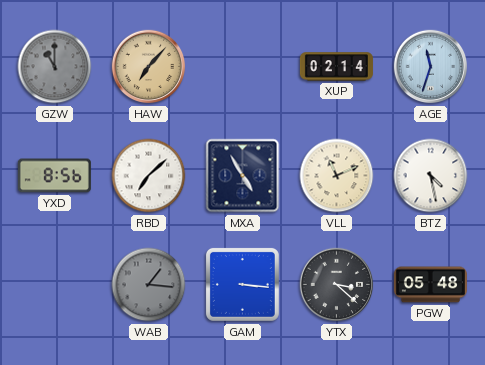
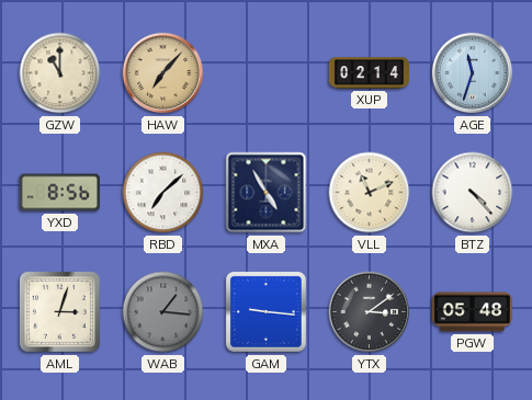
GZW dial: grey -> cream (60, 73)
BTZ: 4:28 -> 4:23 (473, 193)
AML: none -> 3:03 (59, 311)
GAM: 3:16 -> 9:16 (265, 311)
YTX: 3:22 -> 3:09 (370, 312)
